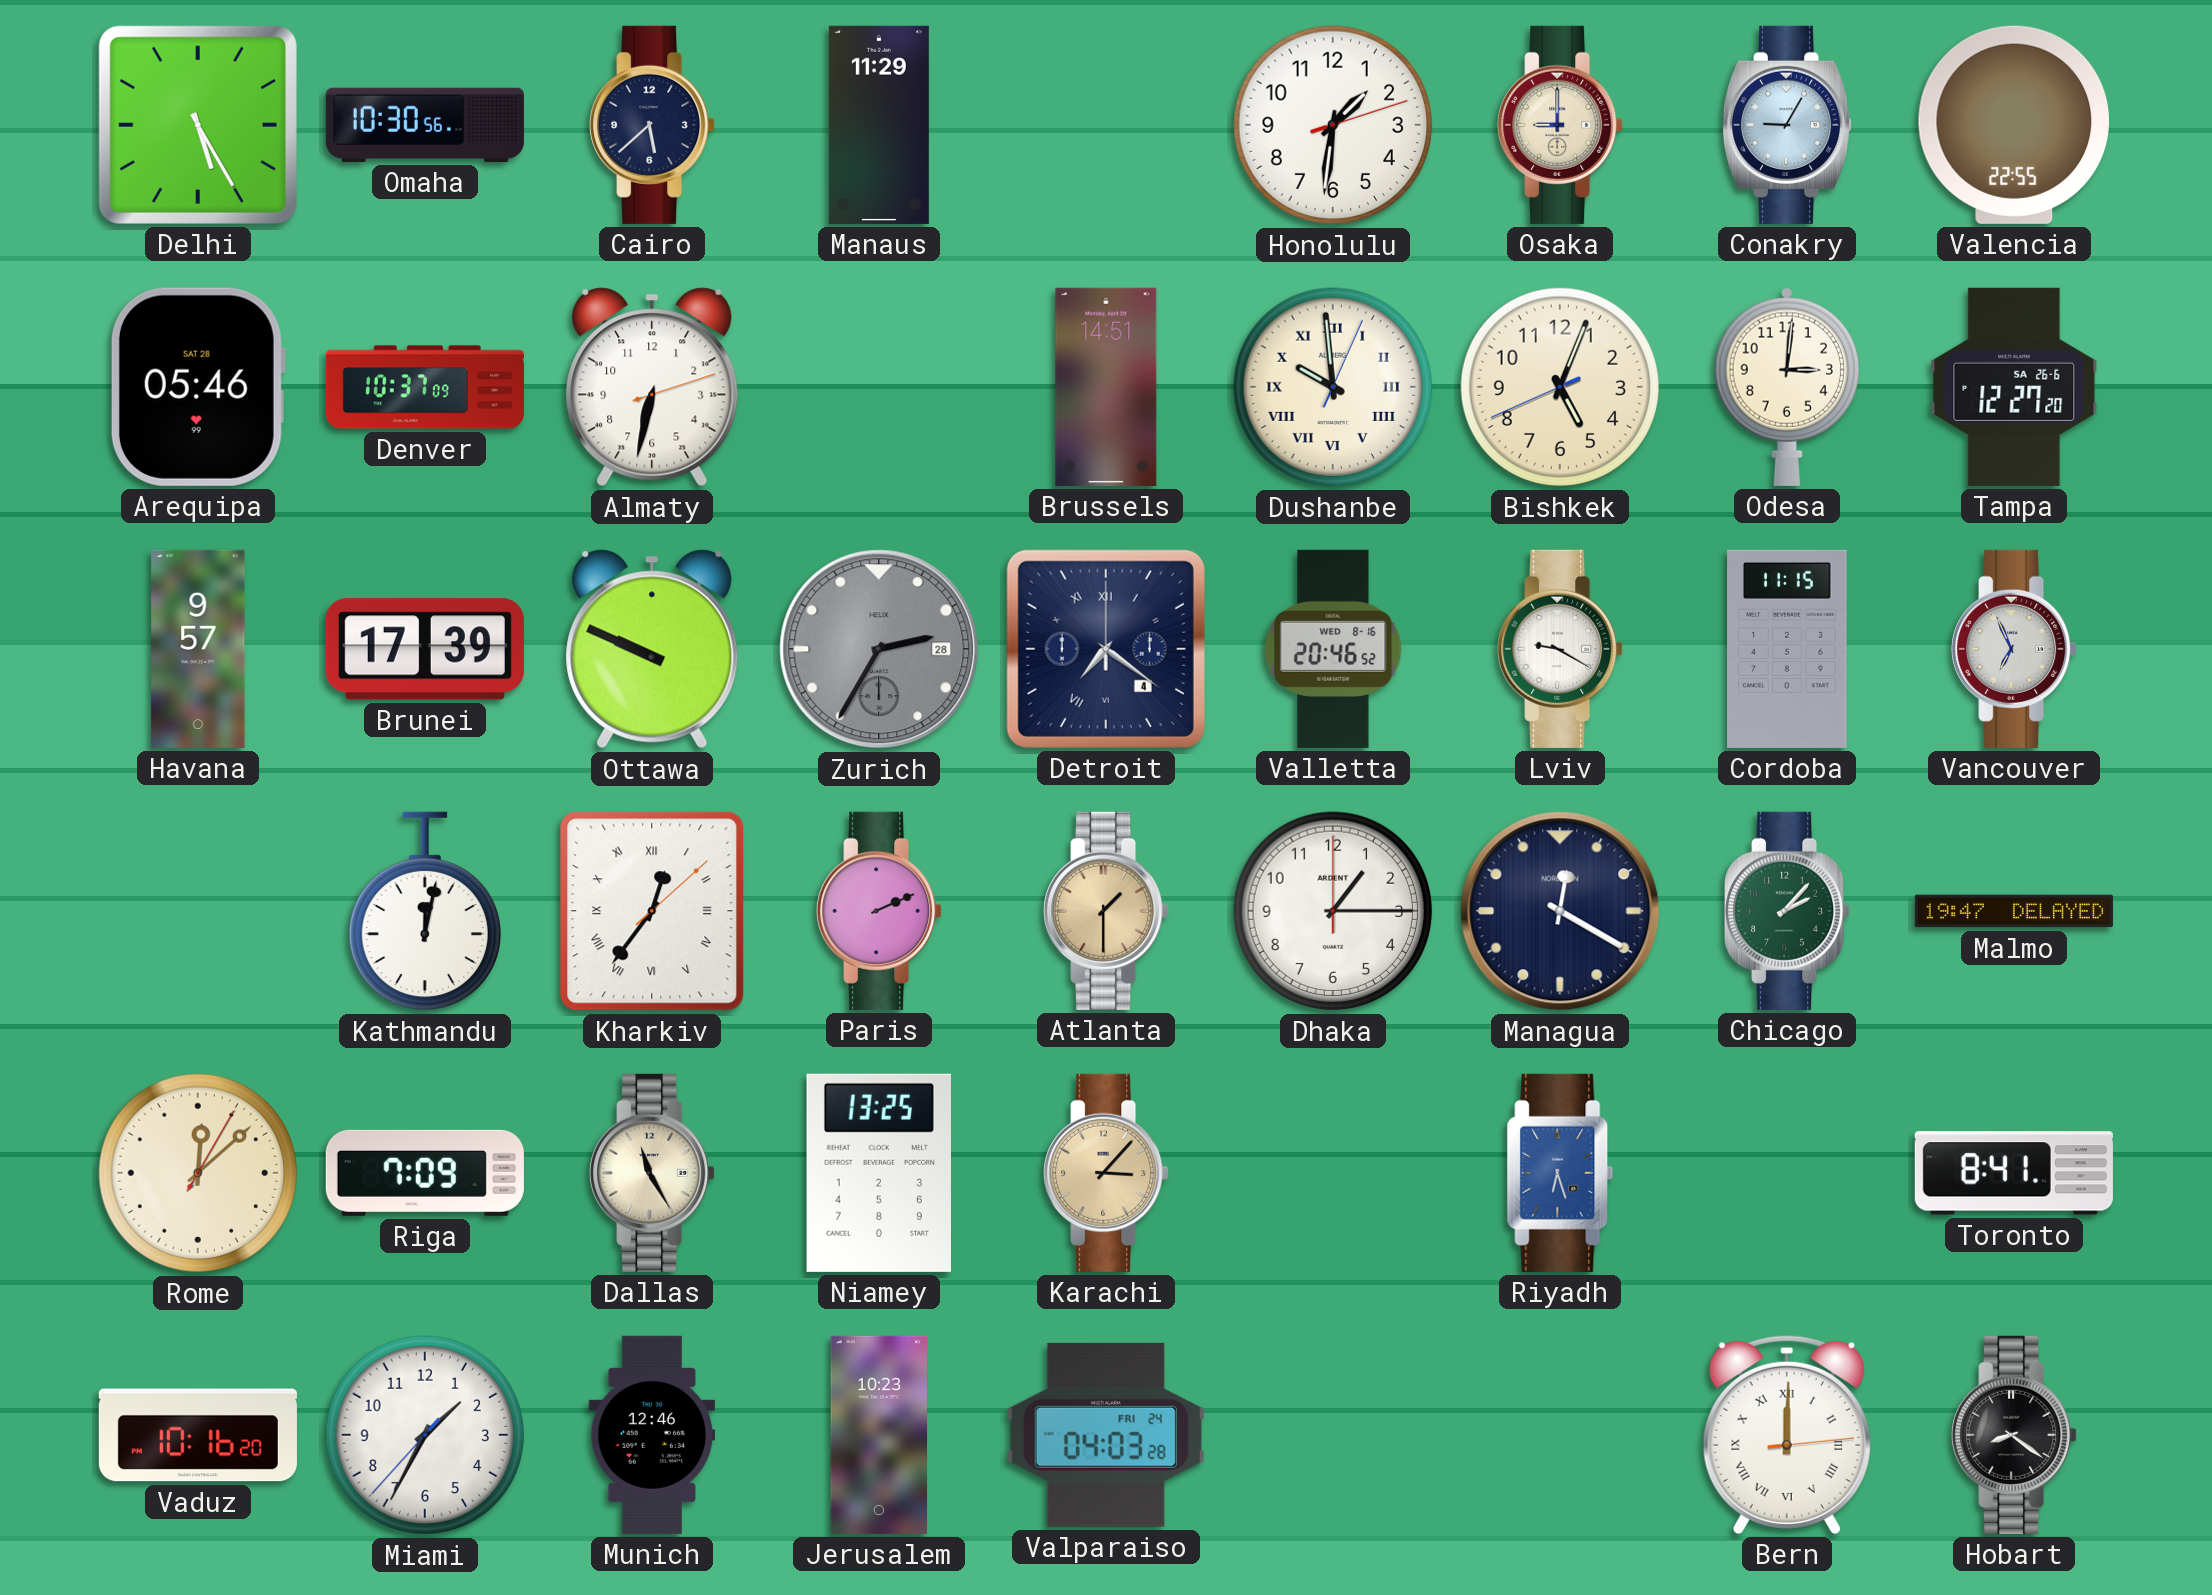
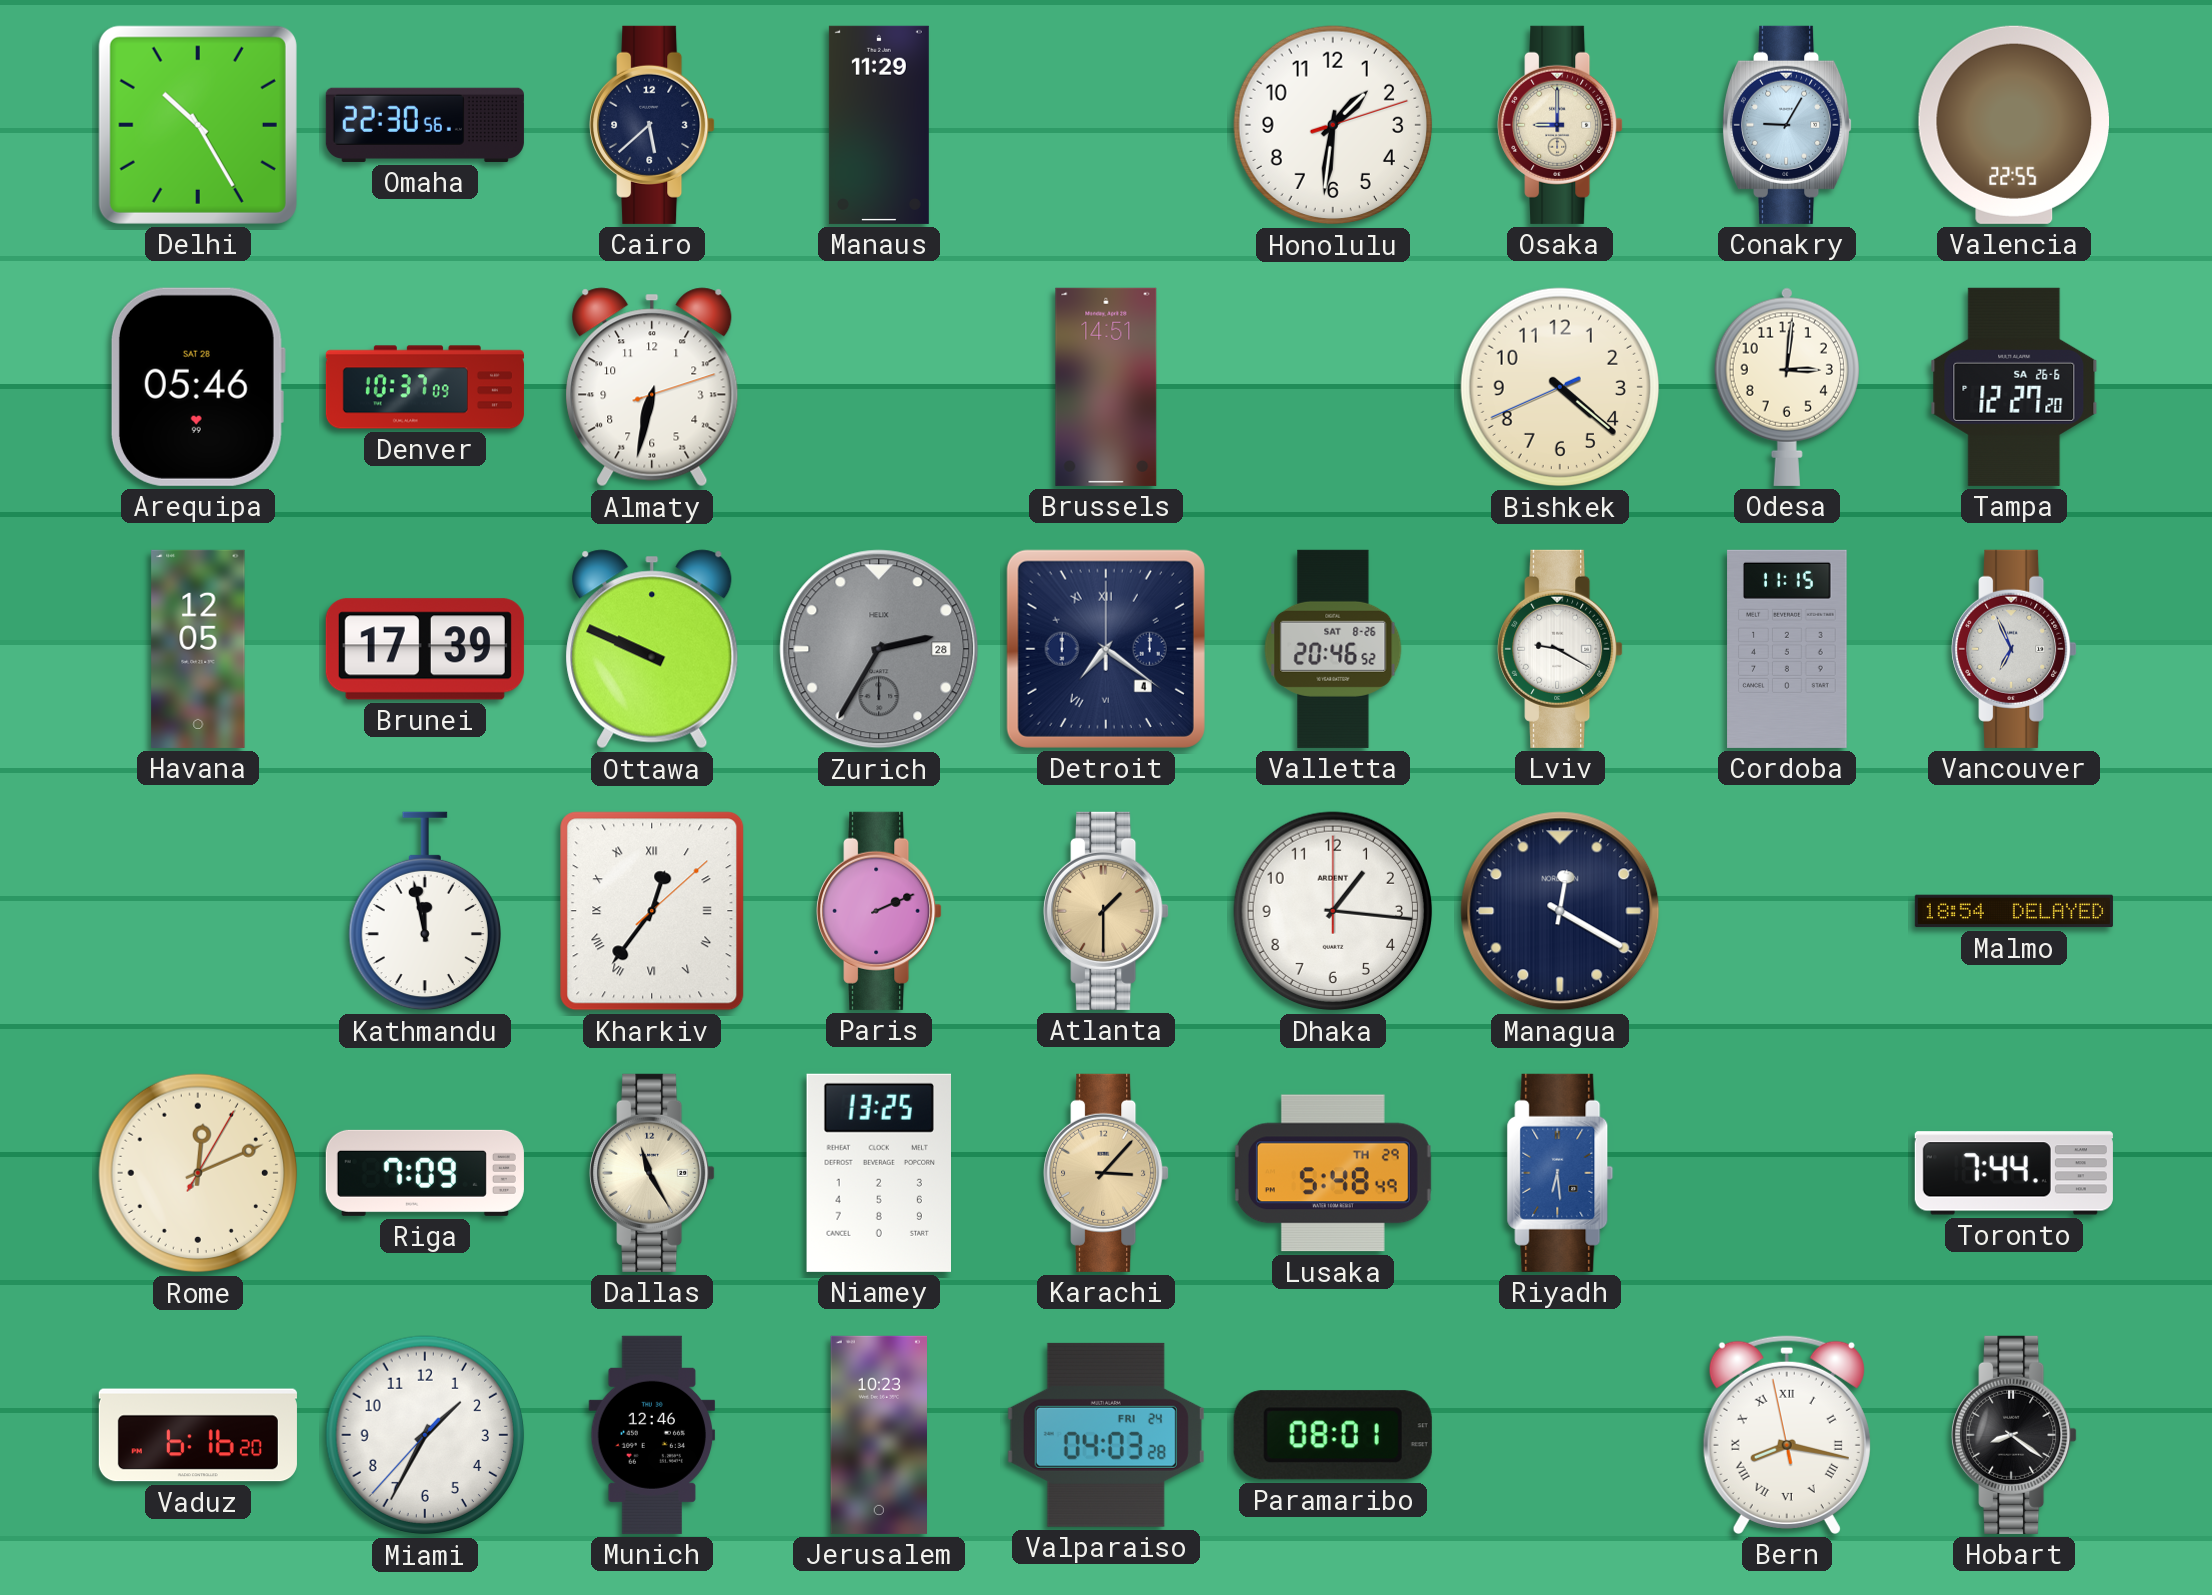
Delhi: 5:25 -> 10:25 (198, 125)
Omaha: 10:30 -> 22:30 (425, 125)
Dushanbe: 9:59 -> none (1333, 387)
Bishkek: 5:03 -> 4:21 (1560, 387)
Havana: 9:57 -> 12:05 (198, 649)
Valletta date: WED 8-16 -> SAT 8-26 (1333, 649)
Kathmandu: 12:02 -> 11:58 (425, 911)
Dhaka: 1:15 -> 1:16 (1333, 911)
Chicago: 2:07 -> none (1787, 911)
Malmo: 19:47 -> 18:54 (2014, 911)
Rome: 12:08 -> 12:11 (198, 1173)
Lusaka: none -> 5:48 (1333, 1173)
Riyadh: 6:27 -> 6:29 (1560, 1173)
Toronto: 8:41 -> 7:44 (2014, 1173)
Vaduz: 10:16 -> 6:16 (198, 1435)
Paramaribo: none -> 08:01 (1333, 1435)
Bern: 12:00 -> 8:16 (1787, 1434)
